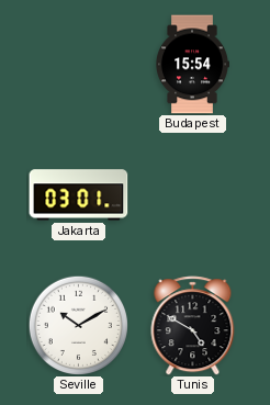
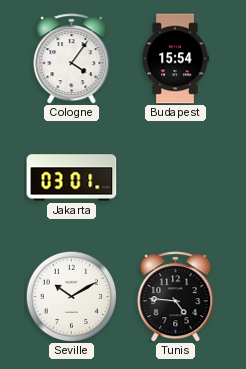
Cologne: none -> 4:06 (72, 59)
Tunis: 4:50 -> 4:46 (176, 297)
